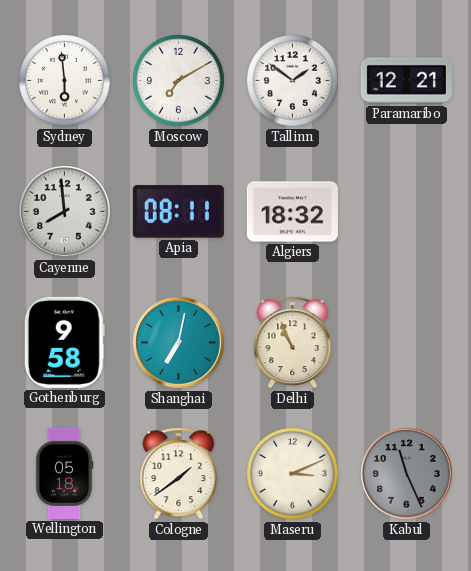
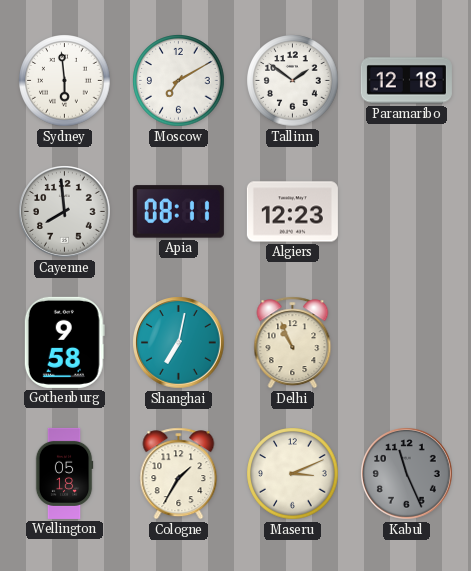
Paramaribo: 12:21 -> 12:18 (406, 81)
Algiers: 18:32 -> 12:23 (292, 212)
Cologne: 1:39 -> 1:35 (179, 474)
